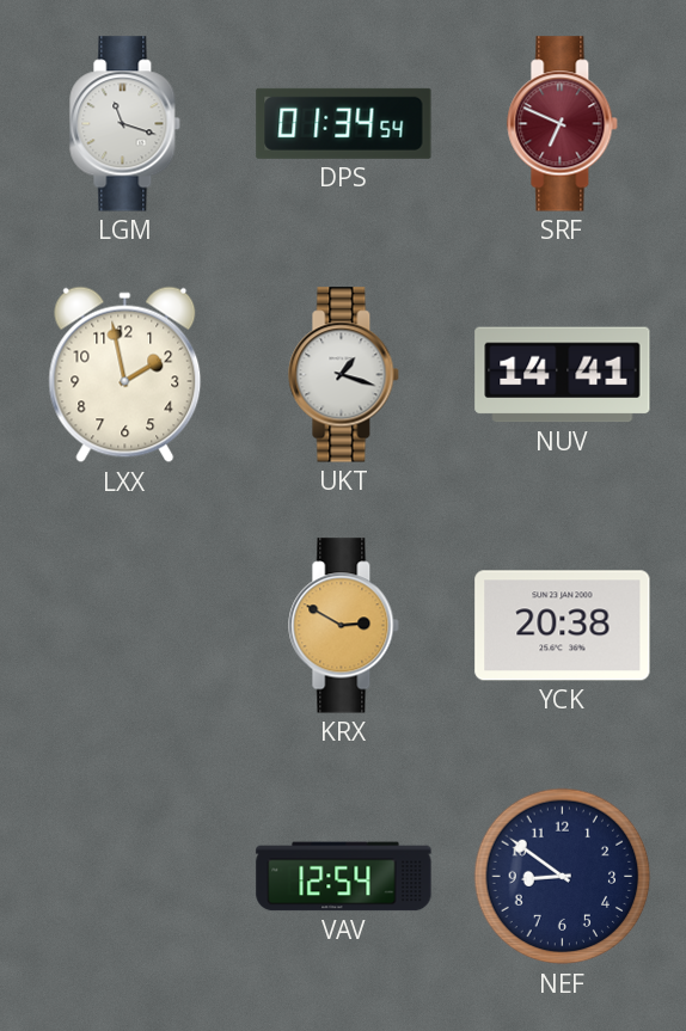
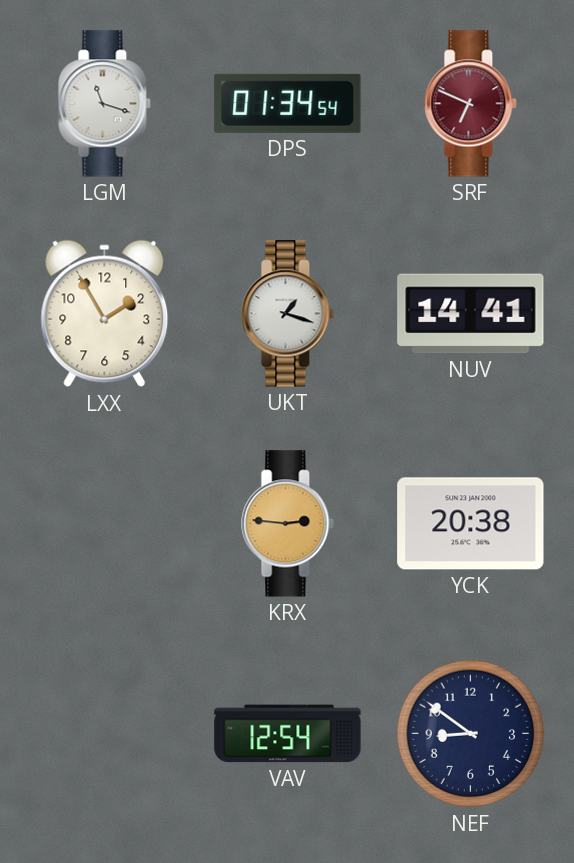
LXX: 1:58 -> 1:55 (105, 314)
KRX: 2:50 -> 2:46 (288, 524)
